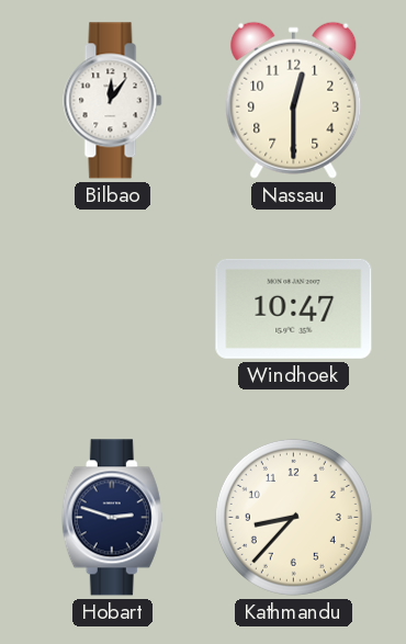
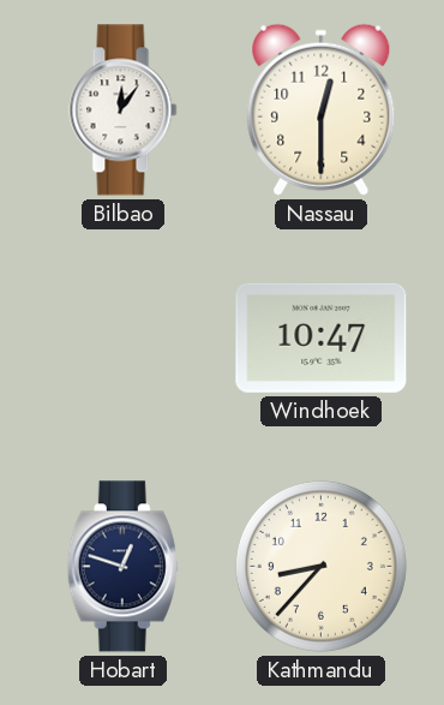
Hobart: 2:48 -> 12:48 (122, 567)
